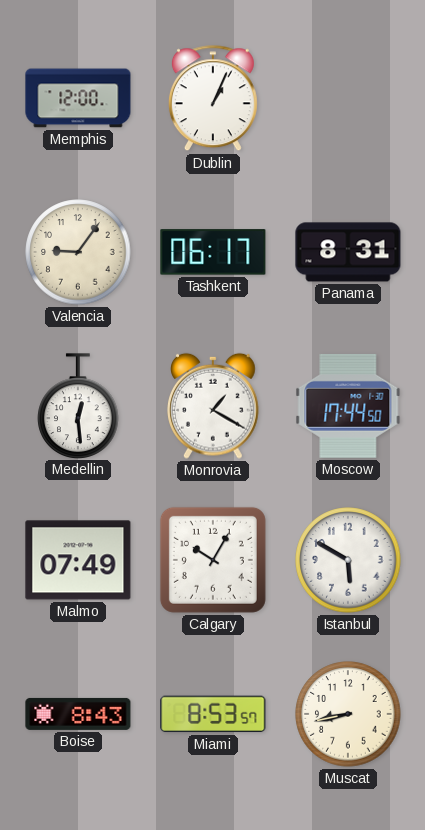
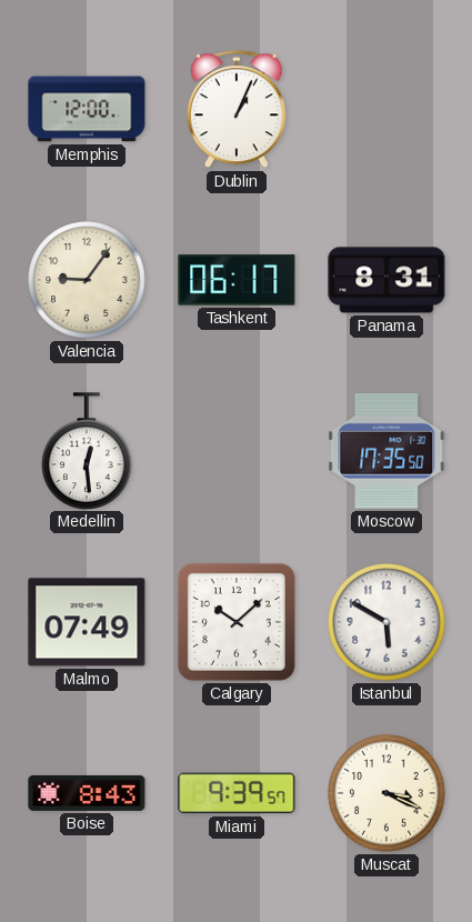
Monrovia: 1:20 -> none (214, 406)
Moscow: 17:44 -> 17:35 (386, 451)
Calgary: 10:05 -> 10:08 (237, 622)
Miami: 8:53 -> 9:39 (237, 793)
Muscat: 8:43 -> 3:19 (386, 793)
